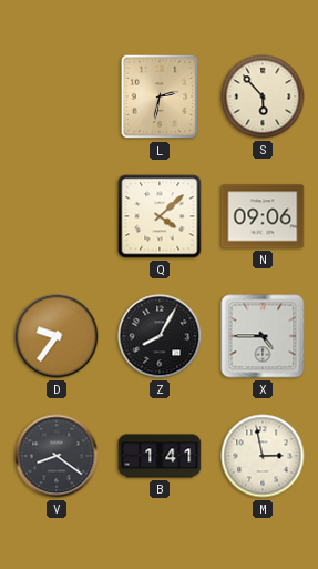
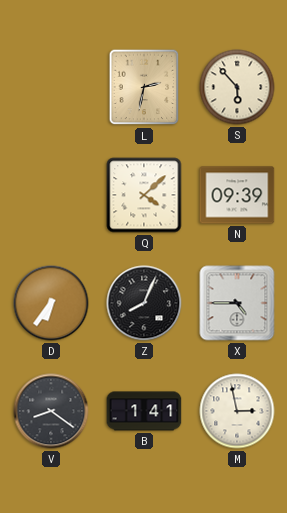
N: 09:06 -> 09:39 (237, 195)
D: 9:36 -> 6:36 (51, 303)
Z: 8:05 -> 8:04 (144, 303)
